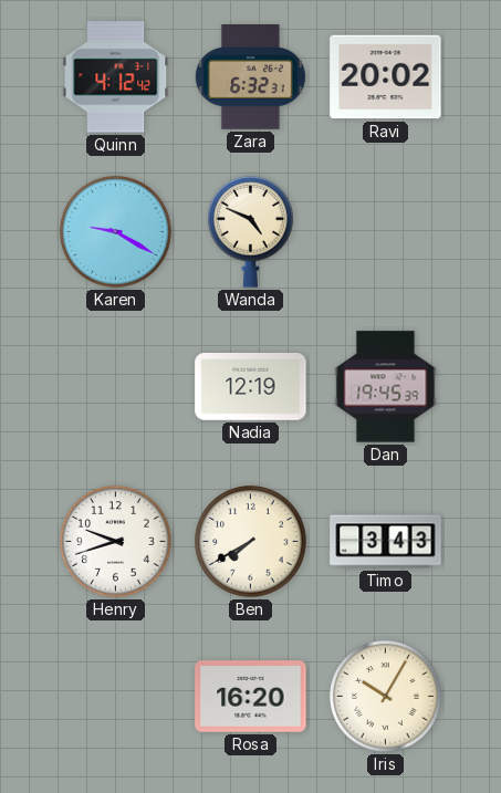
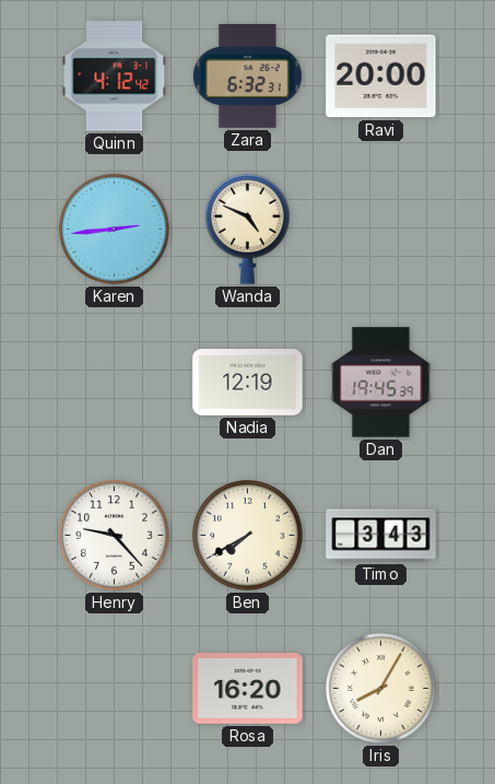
Ravi: 20:02 -> 20:00 (381, 77)
Karen: 9:20 -> 2:44 (115, 230)
Henry: 9:42 -> 9:23 (115, 536)
Iris: 10:05 -> 8:05 (381, 689)
